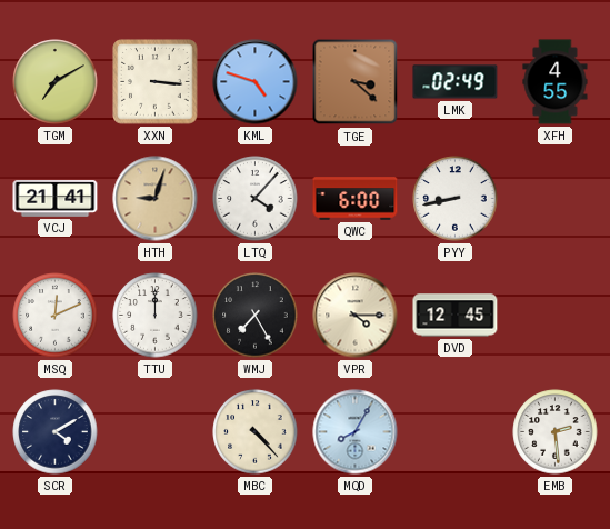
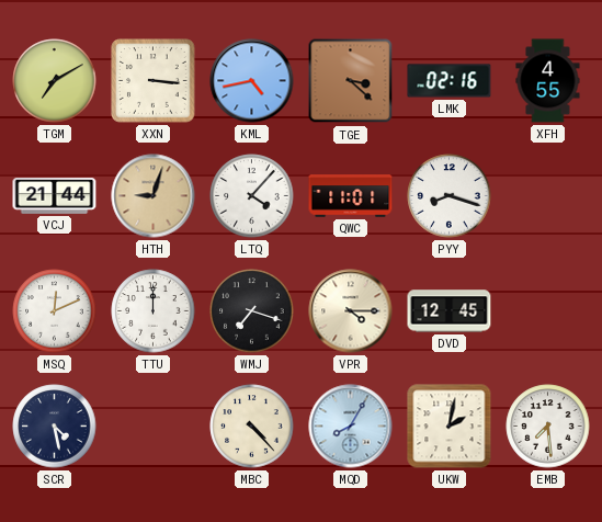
KML: 4:48 -> 4:43 (252, 81)
LMK: 02:49 -> 02:16 (450, 81)
VCJ: 21:41 -> 21:44 (55, 196)
QWC: 6:00 -> 11:01 (351, 196)
PYY: 8:43 -> 8:18 (450, 196)
WMJ: 7:25 -> 7:18 (252, 311)
SCR: 4:10 -> 4:28 (55, 427)
UKW: none -> 2:02 (450, 427)
EMB: 2:29 -> 7:29 (548, 427)
